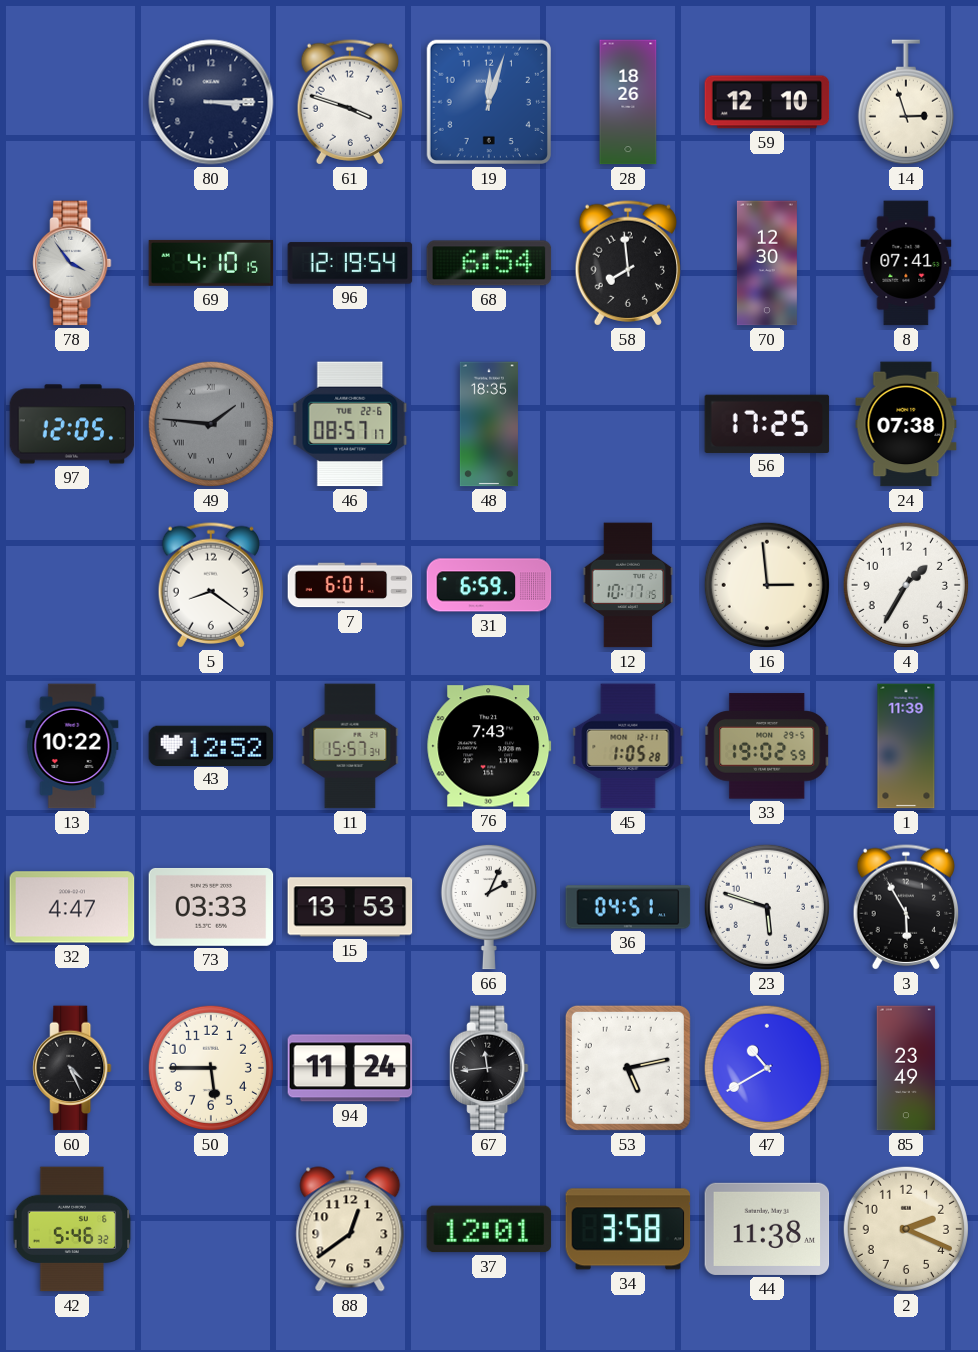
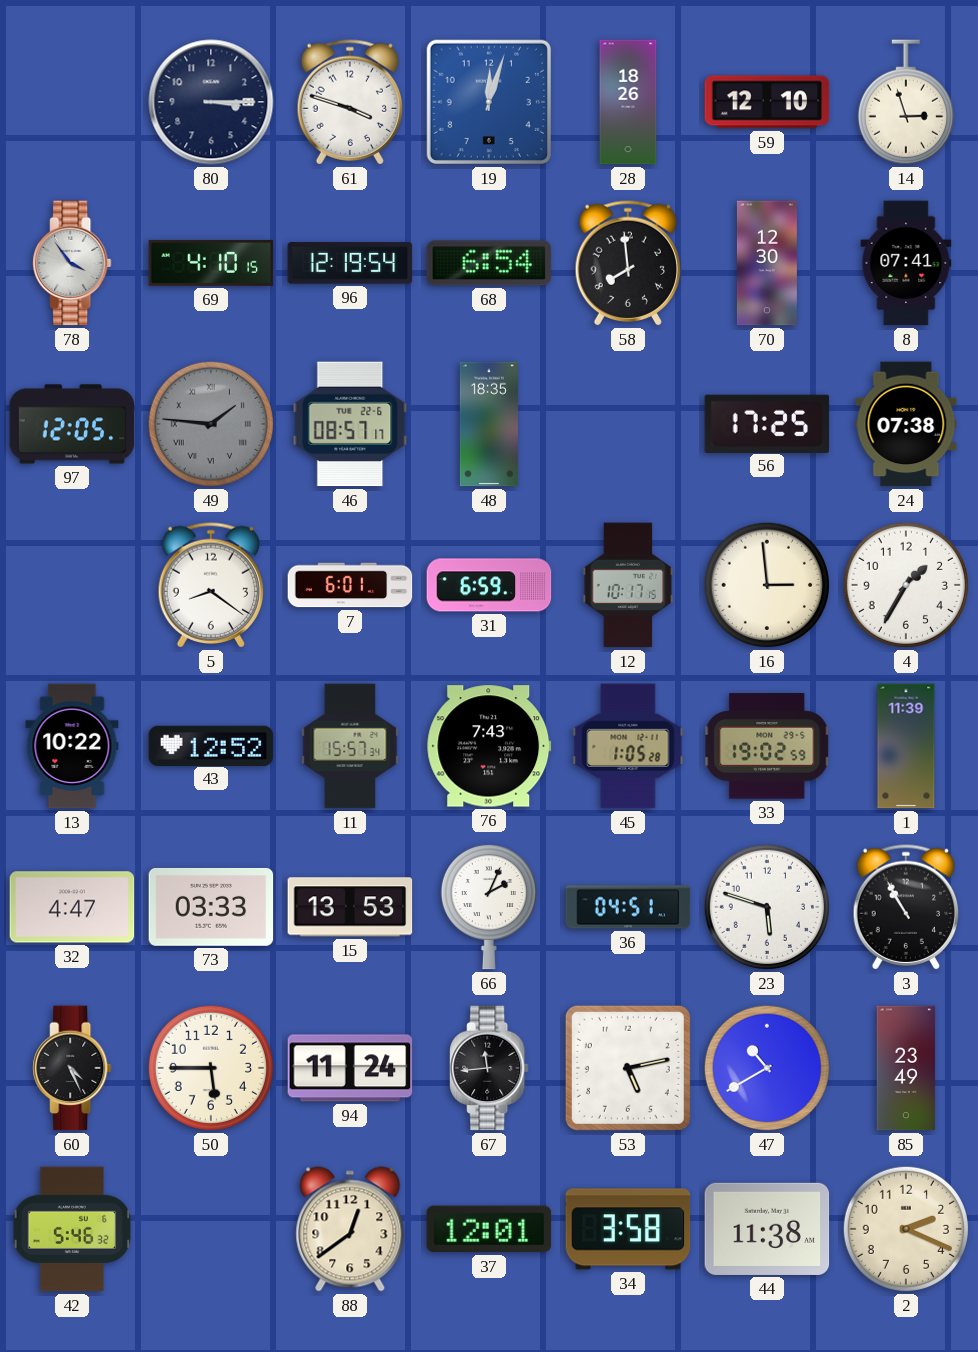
3: 5:55 -> 10:55 (906, 907)
